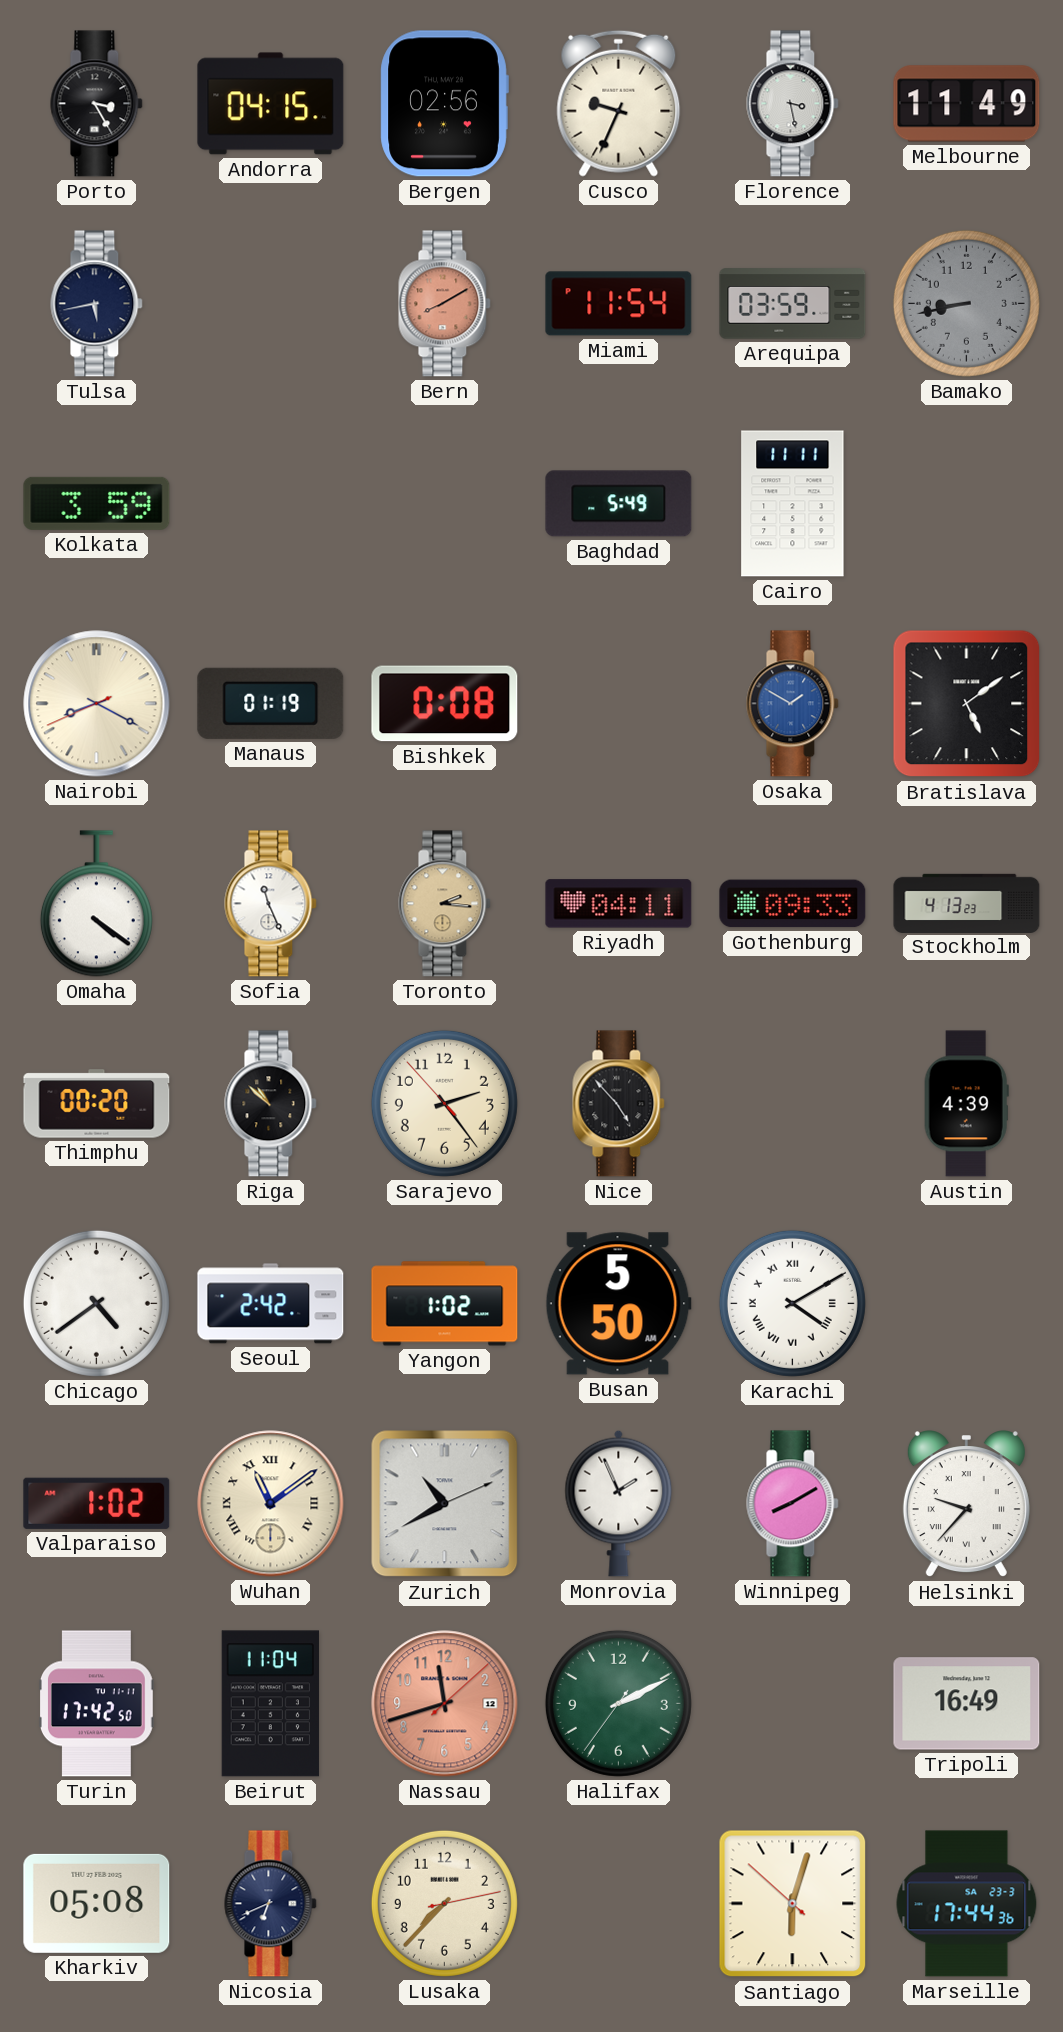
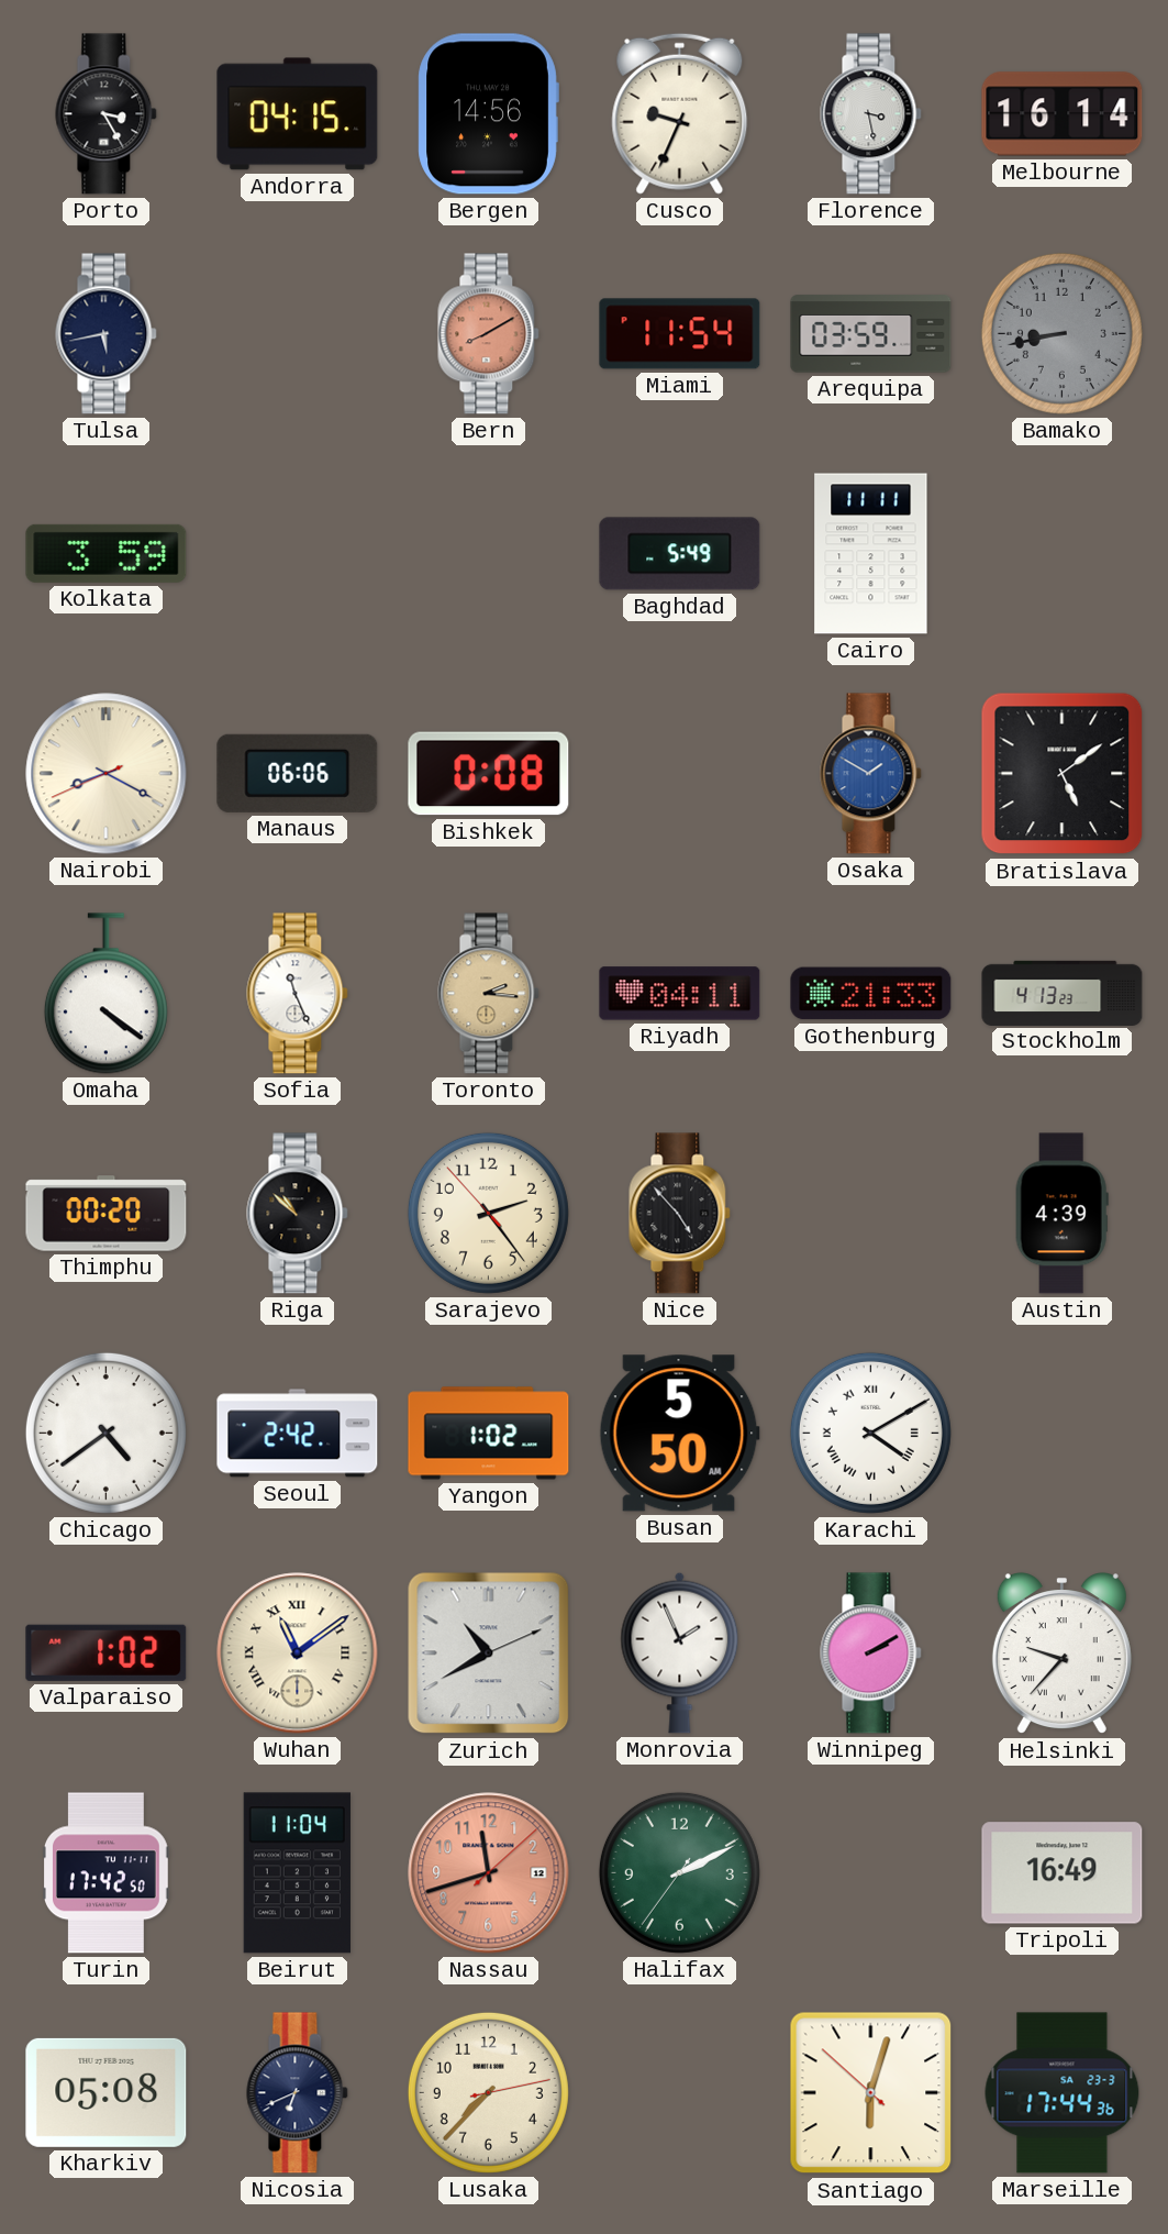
Bergen: 02:56 -> 14:56 (488, 114)
Melbourne: 11:49 -> 16:14 (1063, 114)
Manaus: 01:19 -> 06:06 (298, 773)
Gothenburg: 09:33 -> 21:33 (871, 994)
Winnipeg: 8:10 -> 2:10 (871, 1654)
